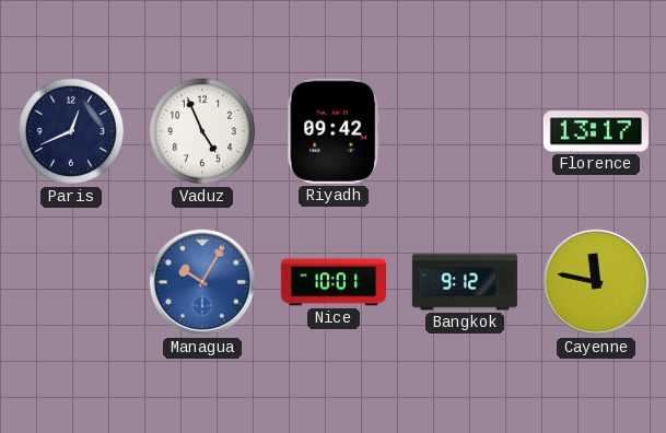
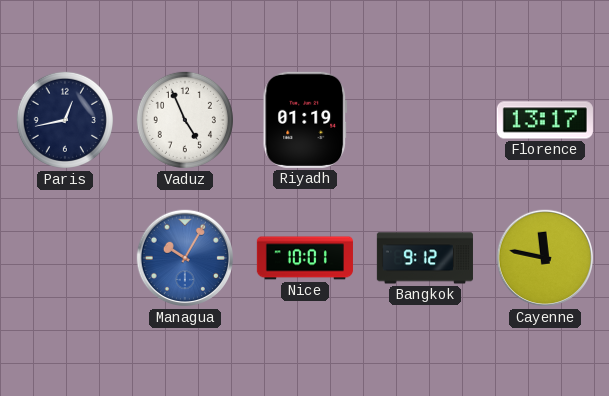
Paris: 12:41 -> 12:43 (65, 120)
Riyadh: 09:42 -> 01:19 (305, 120)
